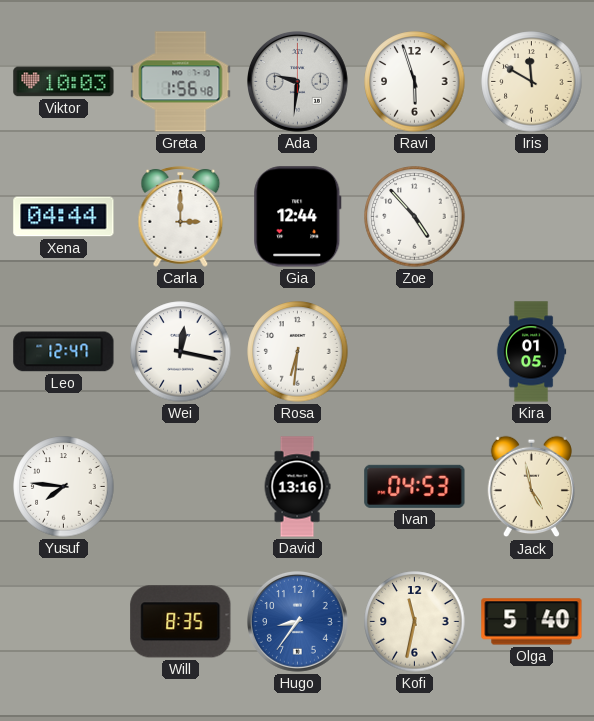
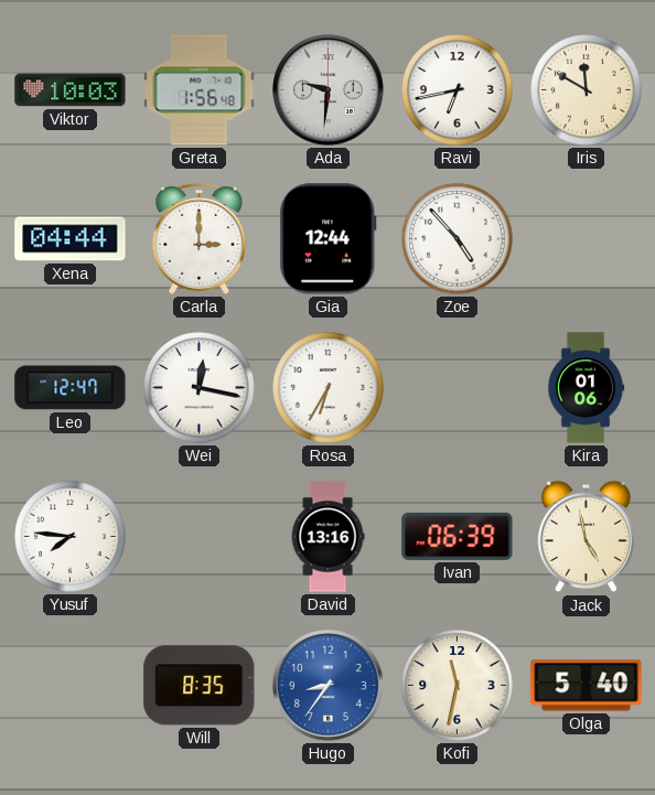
Ravi: 5:57 -> 6:43 (458, 90)
Rosa: 6:31 -> 6:35 (329, 388)
Kira: 01:05 -> 01:06 (586, 388)
Ivan: 04:53 -> 06:39 (458, 536)
